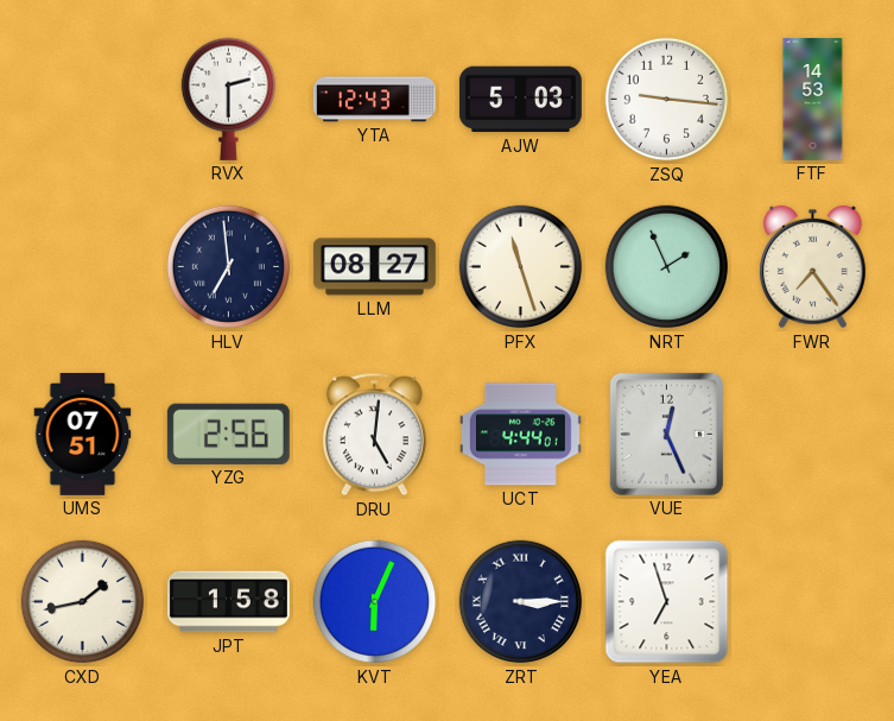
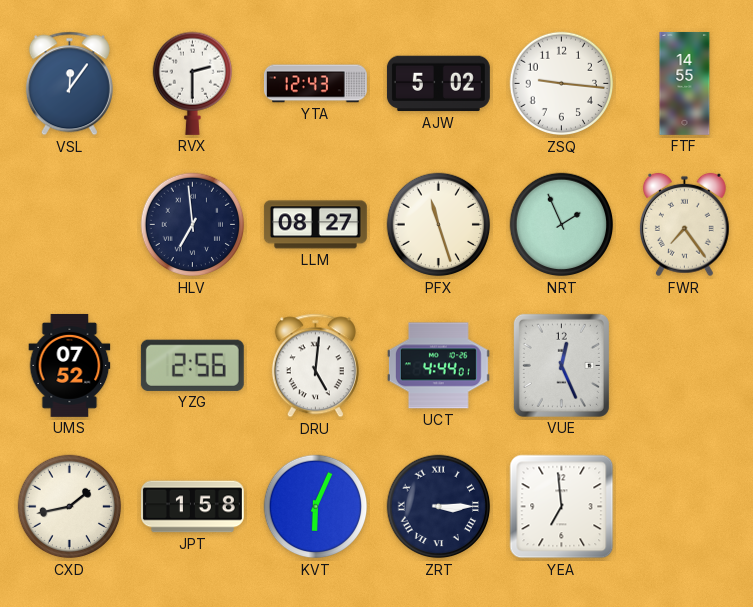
VSL: none -> 12:06 (69, 84)
AJW: 5:03 -> 5:02 (438, 84)
FTF: 14:53 -> 14:55 (685, 83)
UMS: 07:51 -> 07:52 (70, 365)
YEA: 6:57 -> 6:59 (562, 507)
